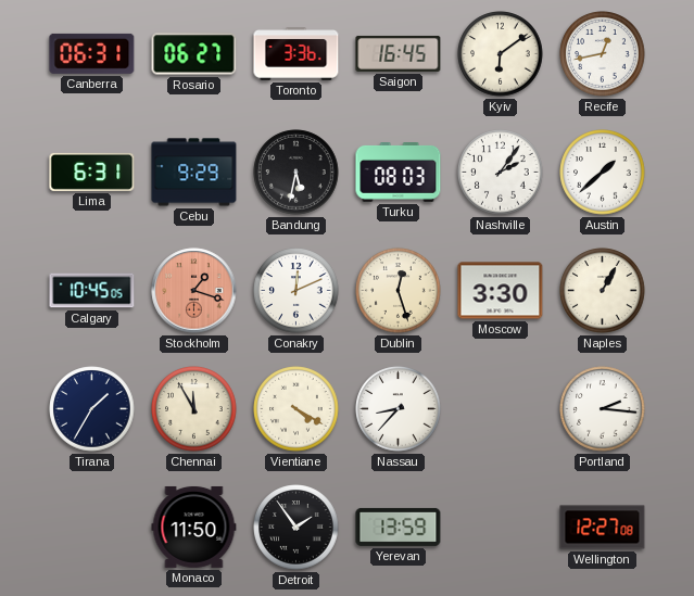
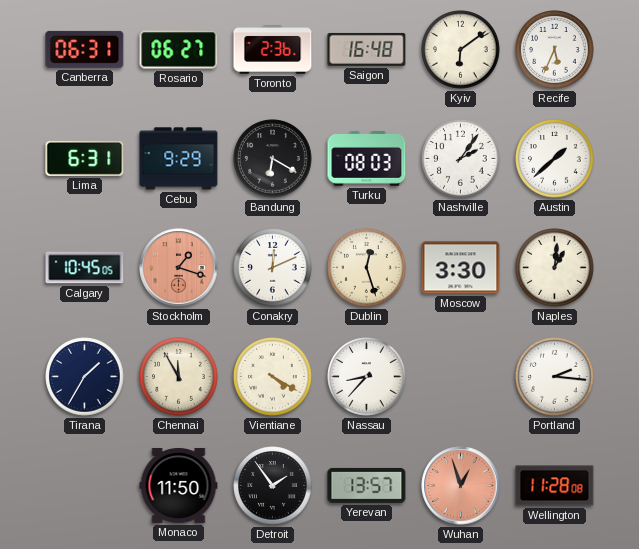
Toronto: 3:36 -> 2:36 (273, 50)
Saigon: 16:45 -> 16:48 (367, 49)
Recife: 12:43 -> 5:34 (555, 50)
Bandung: 5:32 -> 6:20 (273, 159)
Naples: 1:05 -> 1:01 (555, 268)
Yerevan: 13:59 -> 13:57 (367, 485)
Wuhan: none -> 12:57 (461, 486)
Wellington: 12:27 -> 11:28 (555, 486)
